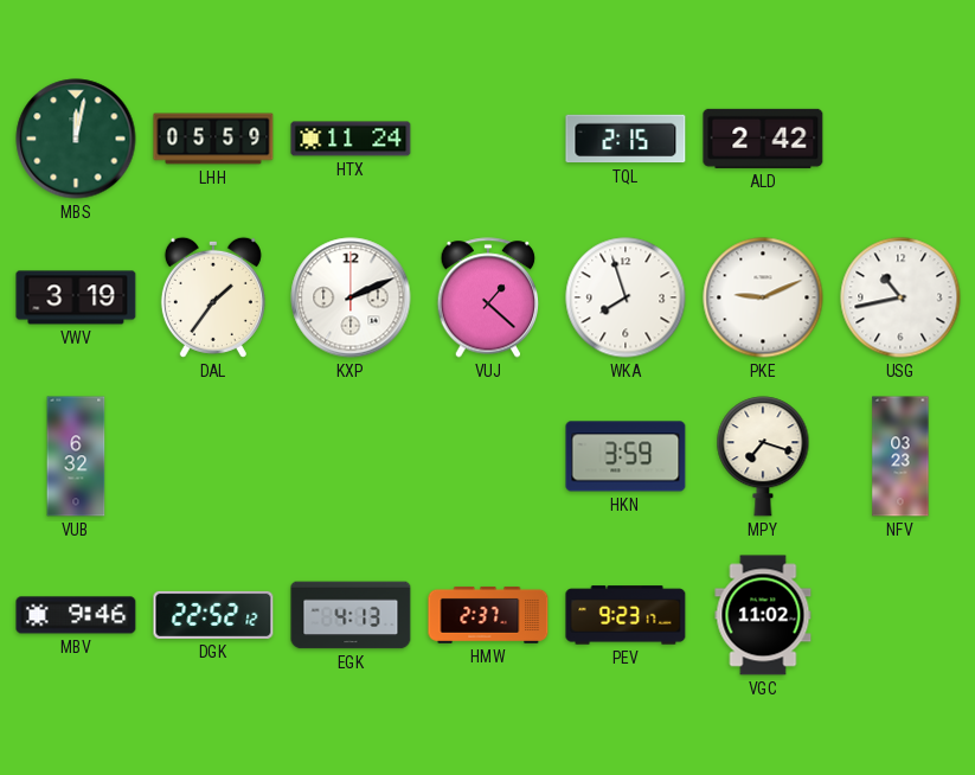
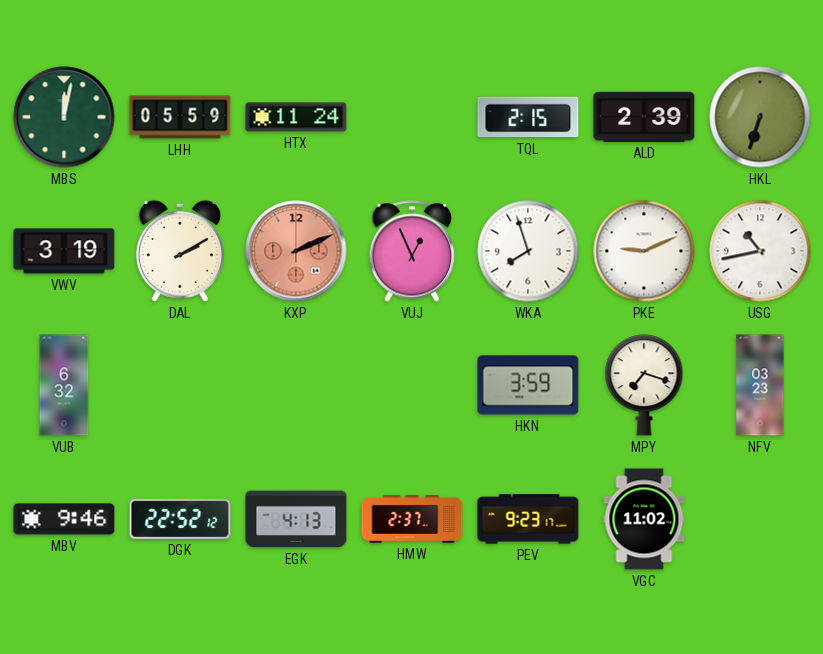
ALD: 2:42 -> 2:39 (644, 117)
HKL: none -> 6:33 (760, 117)
DAL: 1:36 -> 2:10 (180, 251)
KXP dial: white -> salmon (296, 251)
VUJ: 1:22 -> 12:56 (412, 251)
